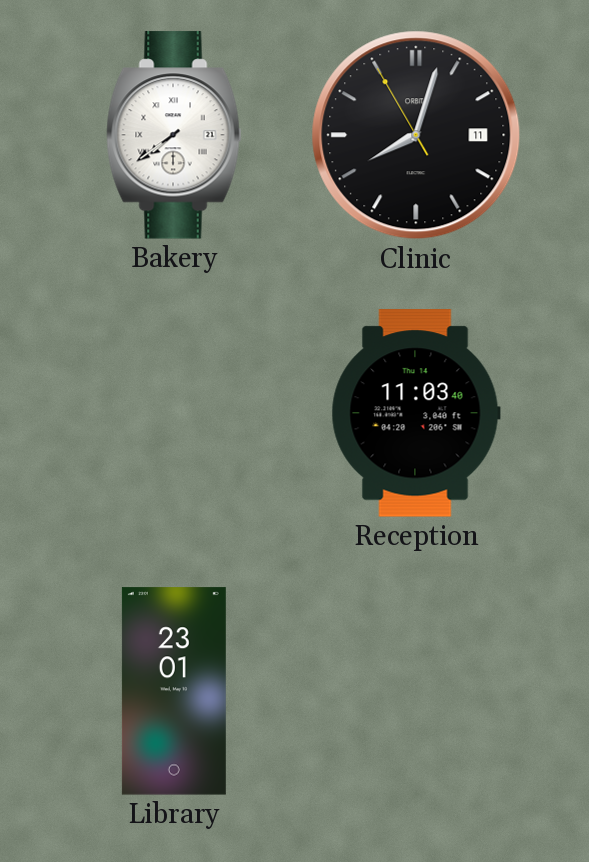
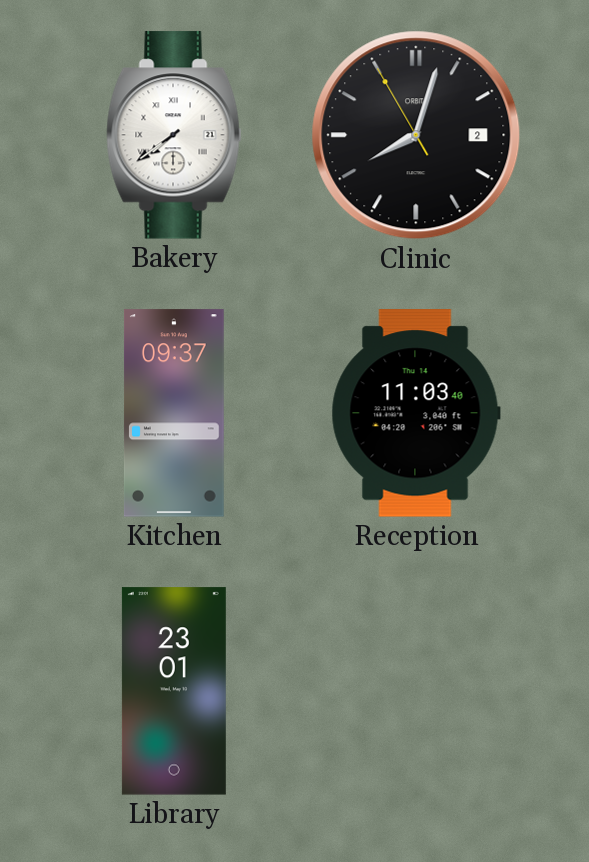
Clinic date: 11 -> 2 (416, 135)
Kitchen: none -> 09:37 (174, 413)
